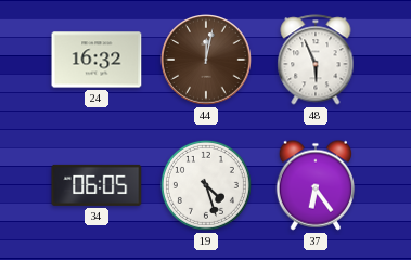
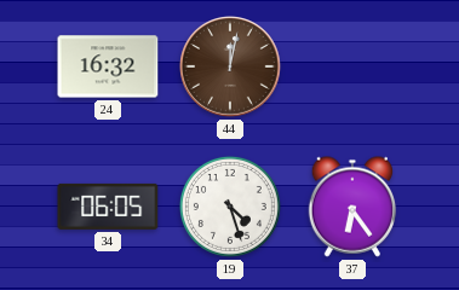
48: 5:56 -> none (316, 60)
